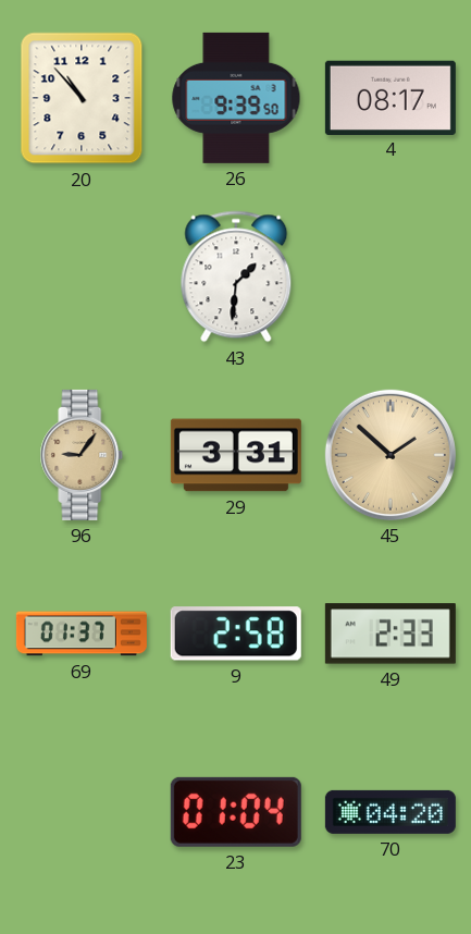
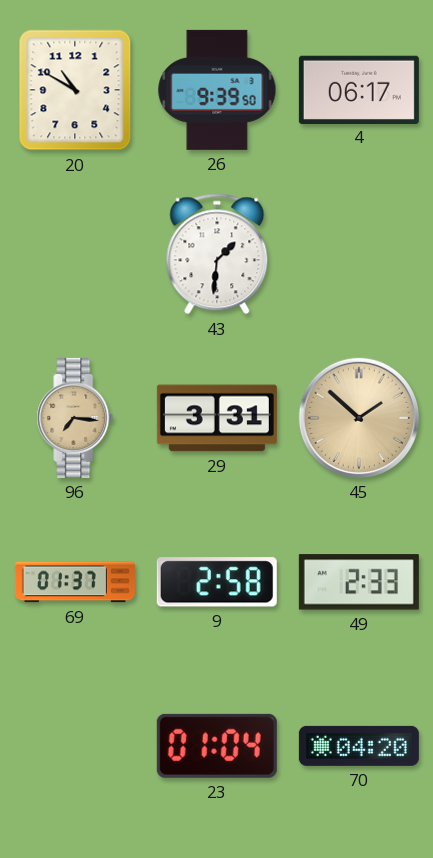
20: 10:53 -> 10:50 (75, 90)
4: 08:17 -> 06:17 (359, 89)
96: 9:06 -> 7:16 (75, 418)
